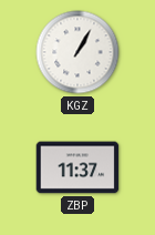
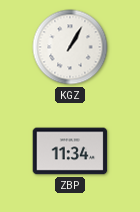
ZBP: 11:37 -> 11:34 (70, 151)
